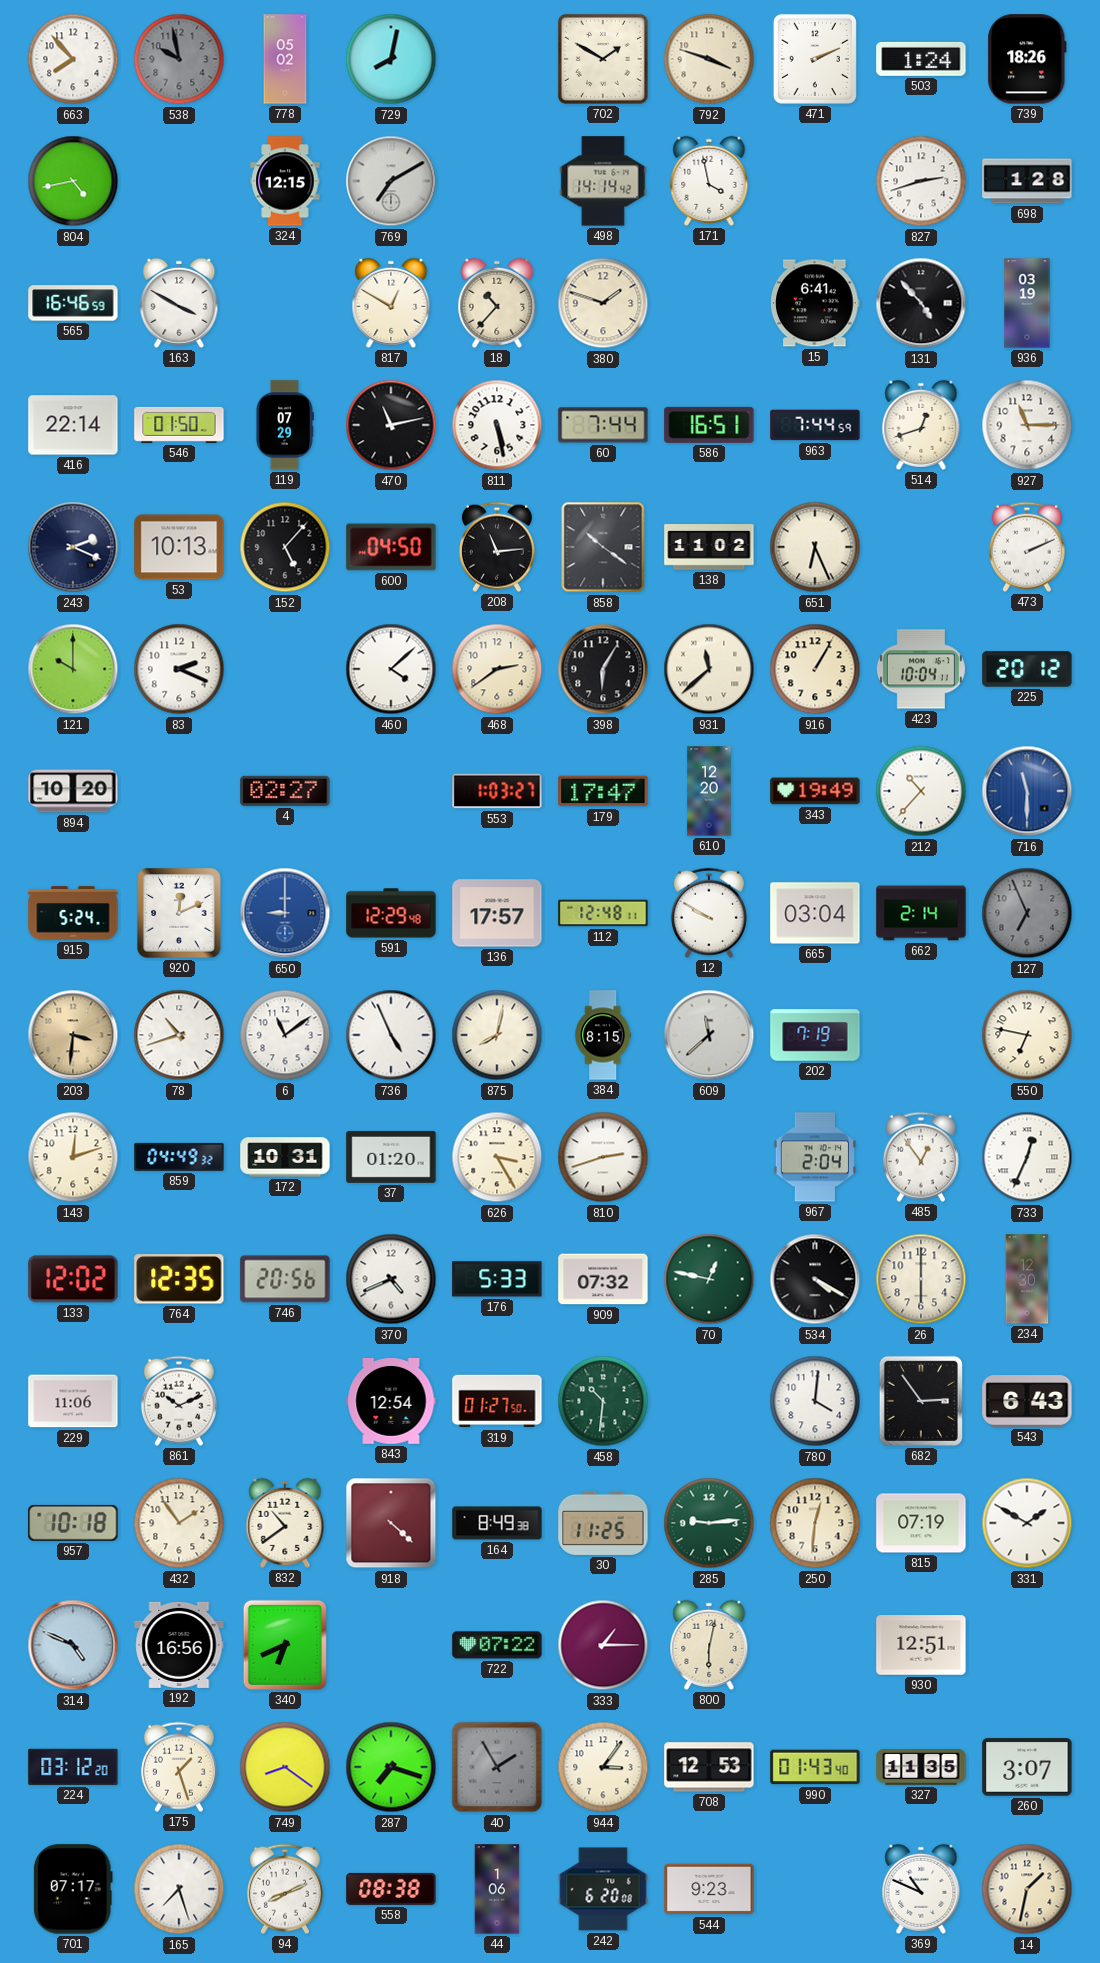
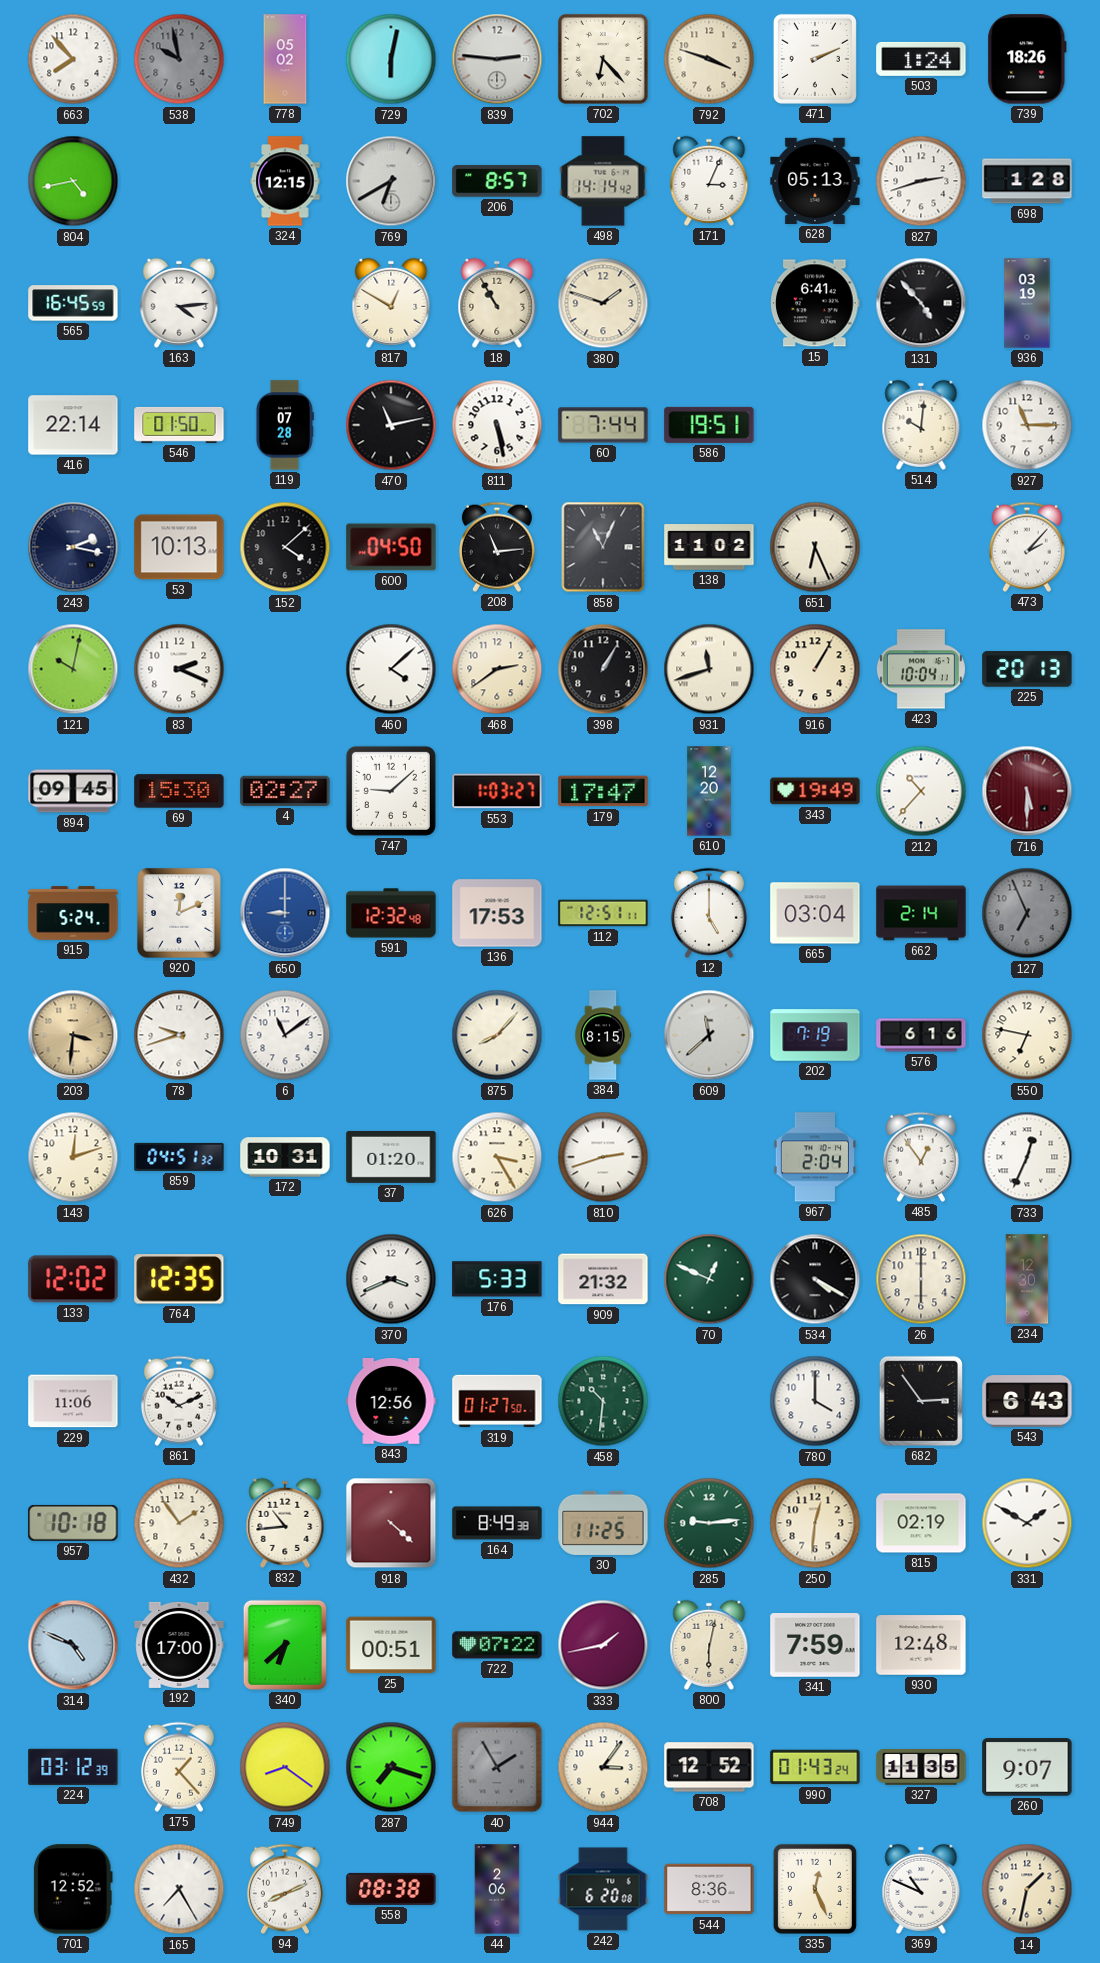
729: 8:02 -> 6:02 (391, 59)
839: none -> 2:46 (497, 59)
702: 1:50 -> 6:23 (603, 59)
769: 7:10 -> 6:40 (391, 181)
206: none -> 8:57 (497, 181)
171: 3:58 -> 3:04 (709, 181)
628: none -> 05:13 (815, 181)
565: 16:46 -> 16:45 (73, 303)
163: 3:50 -> 4:14 (179, 303)
18: 10:37 -> 10:55 (497, 303)
119: 07:29 -> 07:28 (284, 425)
586: 16:51 -> 19:51 (709, 425)
963: 7:44 -> none (815, 425)
514: 12:42 -> 10:01 (921, 425)
243: 2:19 -> 2:17 (73, 547)
152: 5:07 -> 4:08 (285, 547)
858: 10:21 -> 11:04 (603, 547)
473: 2:11 -> 2:07 (1027, 547)
121: 10:00 -> 10:02 (73, 669)
398: 6:05 -> 1:05 (603, 669)
931: 11:38 -> 11:42 (709, 669)
225: 20:12 -> 20:13 (1027, 669)
894: 10:20 -> 09:45 (73, 791)
69: none -> 15:30 (179, 791)
747: none -> 9:08 (391, 791)
716: 11:30 -> 5:30 (1027, 791)
716 dial: blue -> burgundy (1027, 791)
591: 12:29 -> 12:32 (391, 913)
136: 17:57 -> 17:53 (497, 913)
112: 12:48 -> 12:51 (603, 913)
12: 9:50 -> 5:00 (709, 913)
78: 10:42 -> 9:42 (179, 1035)
736: 4:56 -> none (391, 1035)
875: 8:02 -> 8:07 (497, 1035)
576: none -> 6:16 (921, 1035)
859: 04:49 -> 04:51 (179, 1157)
746: 20:56 -> none (285, 1279)
370: 4:41 -> 3:41 (391, 1279)
909: 07:32 -> 21:32 (603, 1279)
70: 12:47 -> 12:49 (709, 1279)
843: 12:54 -> 12:56 (391, 1402)
780: 4:01 -> 4:00 (815, 1401)
832: 10:39 -> 10:44 (285, 1523)
815: 07:19 -> 02:19 (921, 1523)
192: 16:56 -> 17:00 (179, 1645)
340: 6:41 -> 6:38 (285, 1645)
25: none -> 00:51 (391, 1645)
333: 1:15 -> 1:43 (603, 1645)
341: none -> 7:59 (815, 1646)
930: 12:51 -> 12:48 (921, 1645)
224: 03:12:20 -> 03:12:39 (73, 1767)
175: 1:27 -> 1:23 (179, 1767)
708: 12:53 -> 12:52 (709, 1767)
990: 01:43:40 -> 01:43:24 (815, 1767)
260: 3:07 -> 9:07 (1027, 1767)
701: 07:17 -> 12:52 (73, 1889)
165: 7:27 -> 7:25 (179, 1889)
44: 1:06 -> 2:06 (497, 1889)
544: 9:23 -> 8:36 (709, 1889)
335: none -> 12:26 (815, 1889)
